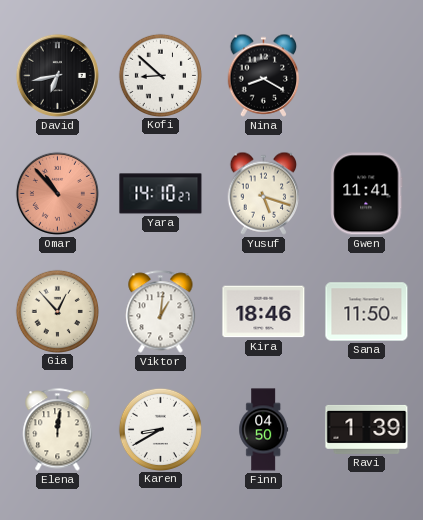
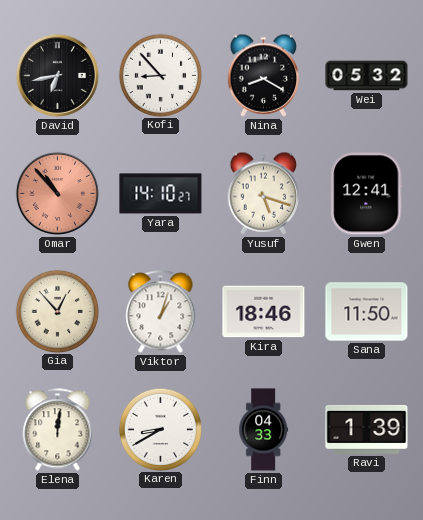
Kofi: 8:52 -> 8:53 (160, 75)
Wei: none -> 05:32 (367, 76)
Gwen: 11:41 -> 12:41 (367, 194)
Viktor: 1:01 -> 1:03 (161, 312)
Finn: 04:50 -> 04:33 (264, 430)
